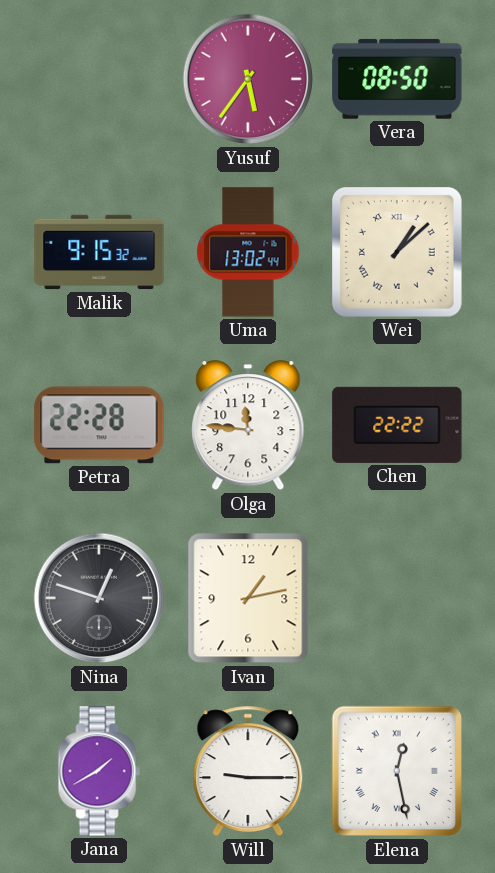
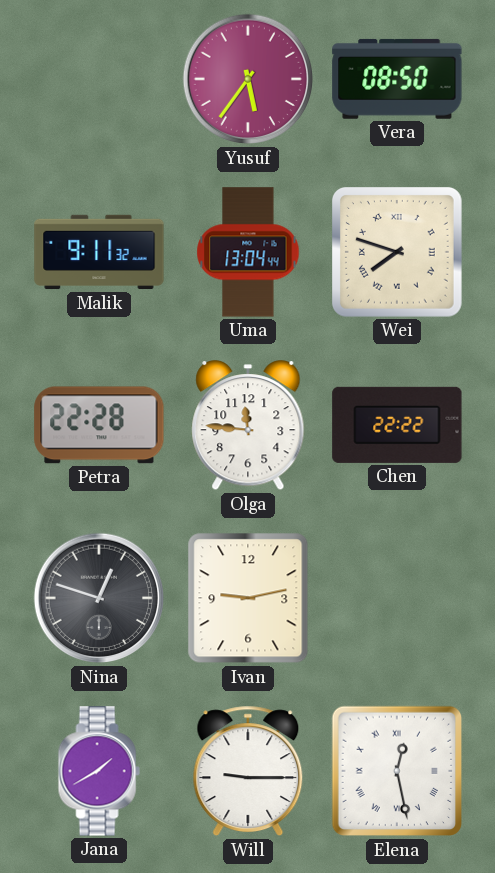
Malik: 9:15 -> 9:11 (99, 252)
Uma: 13:02 -> 13:04 (248, 252)
Wei: 1:08 -> 7:48 (398, 253)
Ivan: 1:13 -> 9:13 (248, 598)
